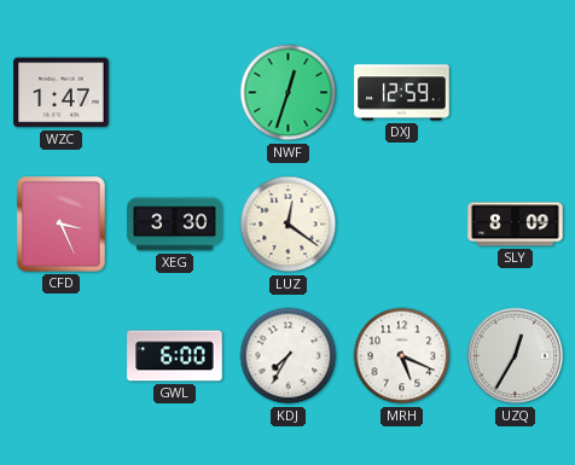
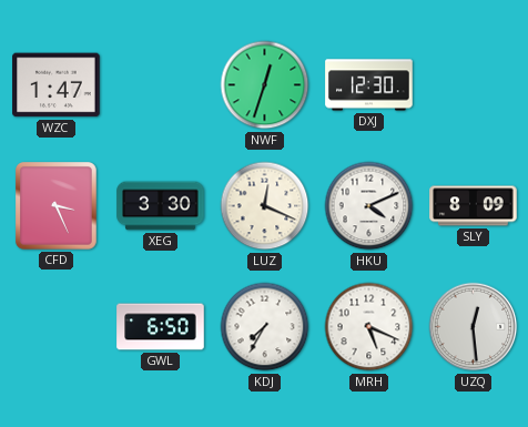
DXJ: 12:59 -> 12:30 (369, 85)
LUZ: 12:21 -> 12:19 (265, 206)
HKU: none -> 4:11 (369, 206)
GWL: 6:00 -> 6:50 (161, 327)
UZQ: 12:35 -> 12:29 (474, 327)
